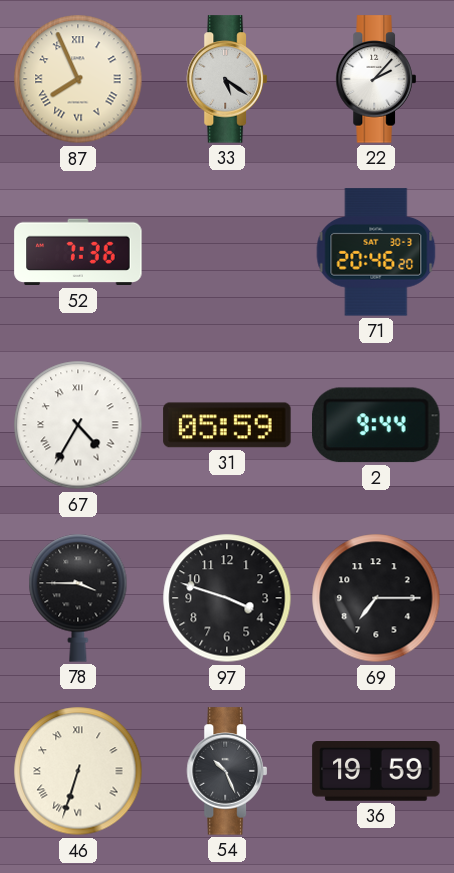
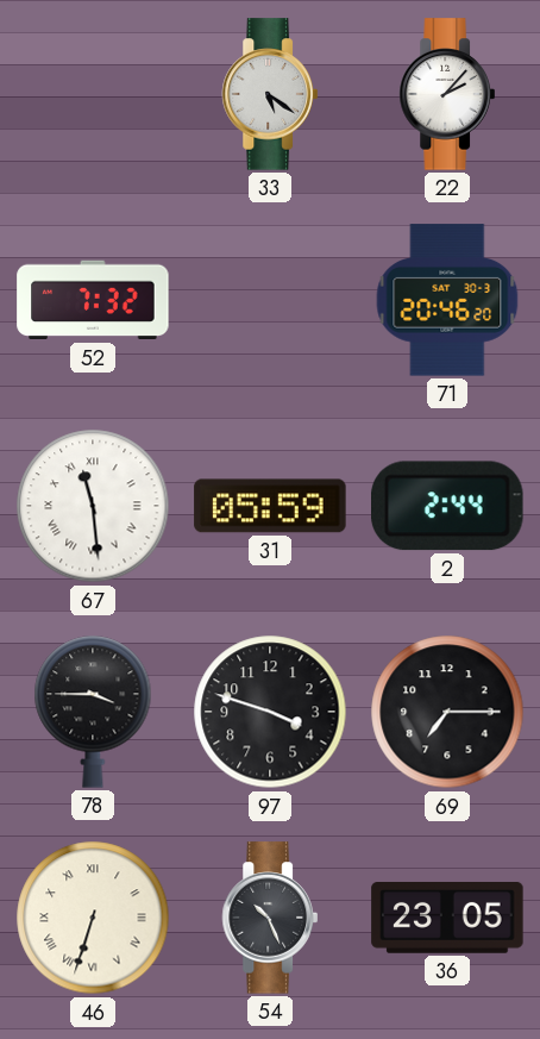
87: 7:56 -> none (78, 79)
52: 7:36 -> 7:32 (93, 300)
67: 4:35 -> 11:29 (93, 506)
2: 9:44 -> 2:44 (448, 506)
36: 19:59 -> 23:05 (447, 919)
